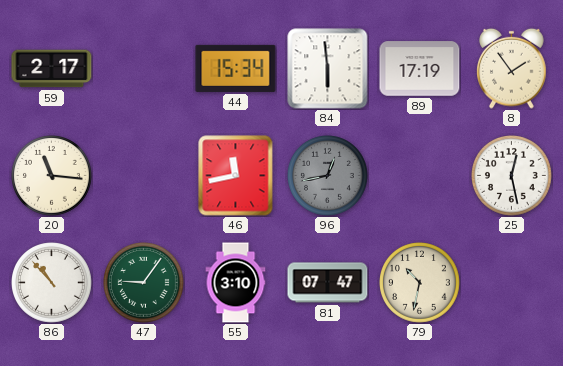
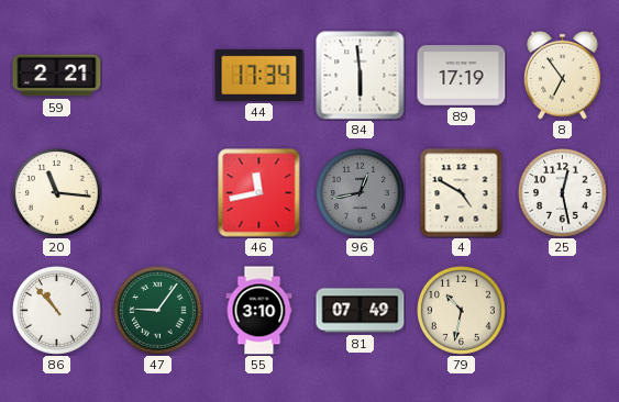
59: 2:17 -> 2:21 (57, 76)
44: 15:34 -> 17:34 (259, 75)
8: 1:54 -> 6:54 (563, 75)
4: none -> 4:50 (462, 193)
81: 07:47 -> 07:49 (361, 311)
